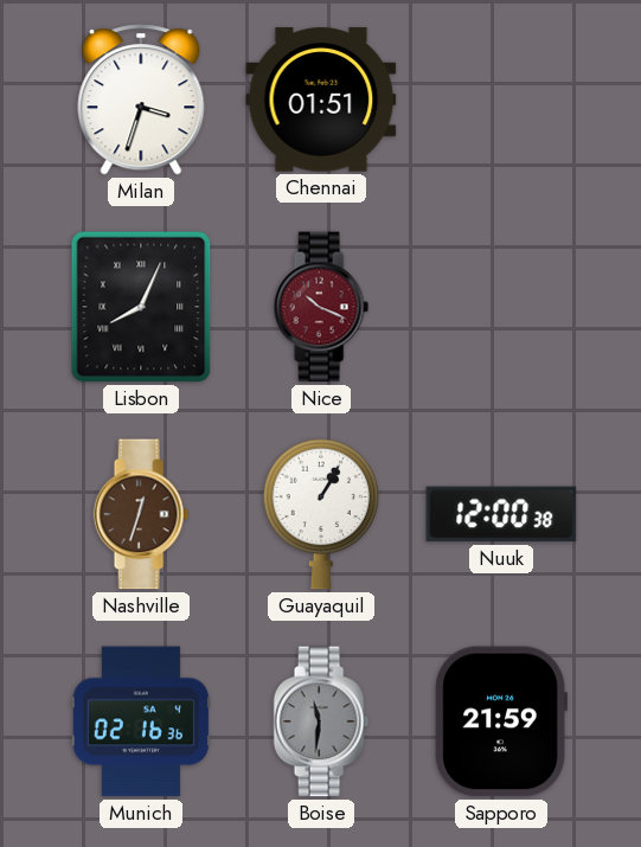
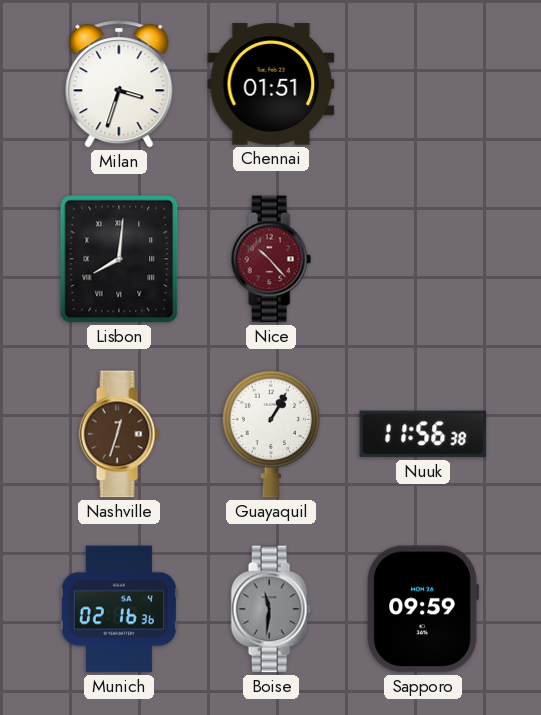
Lisbon: 8:04 -> 8:01 (119, 259)
Nice: 10:19 -> 10:23 (271, 259)
Nuuk: 12:00 -> 11:56 (423, 434)
Sapporo: 21:59 -> 09:59 (423, 609)
